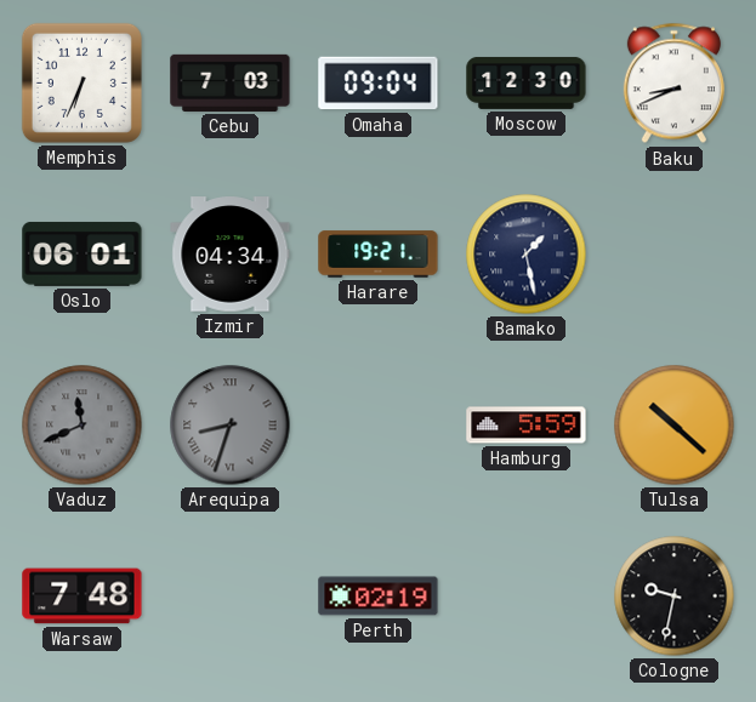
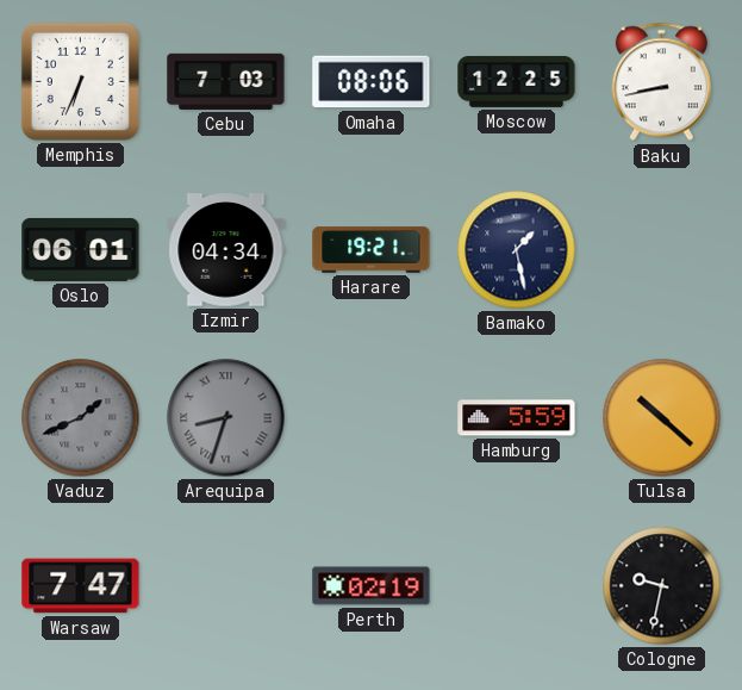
Omaha: 09:04 -> 08:06 (372, 82)
Moscow: 12:30 -> 12:25 (517, 81)
Baku: 8:41 -> 8:43 (661, 82)
Vaduz: 11:41 -> 1:41 (81, 418)
Warsaw: 7:48 -> 7:47 (81, 586)
